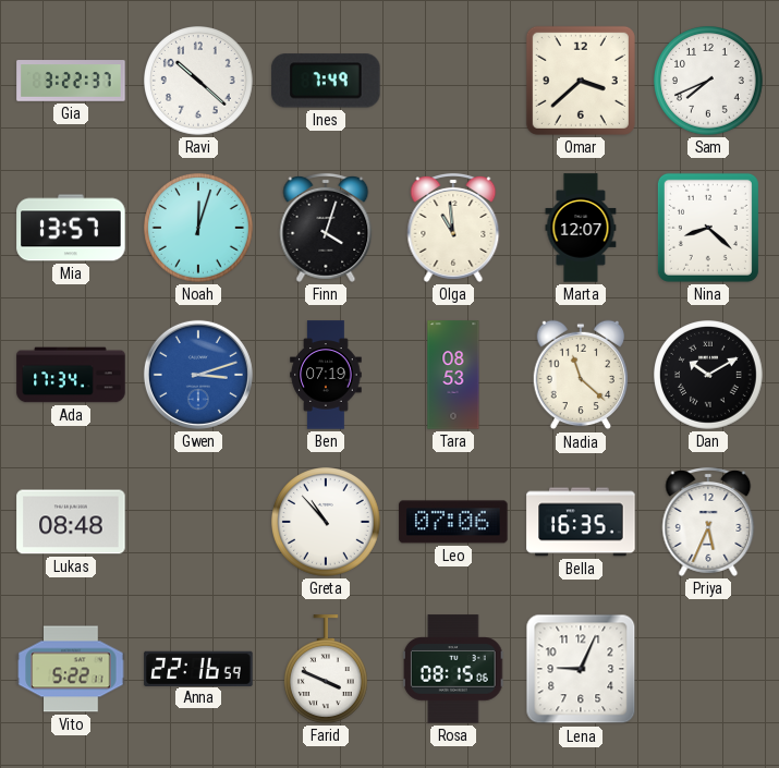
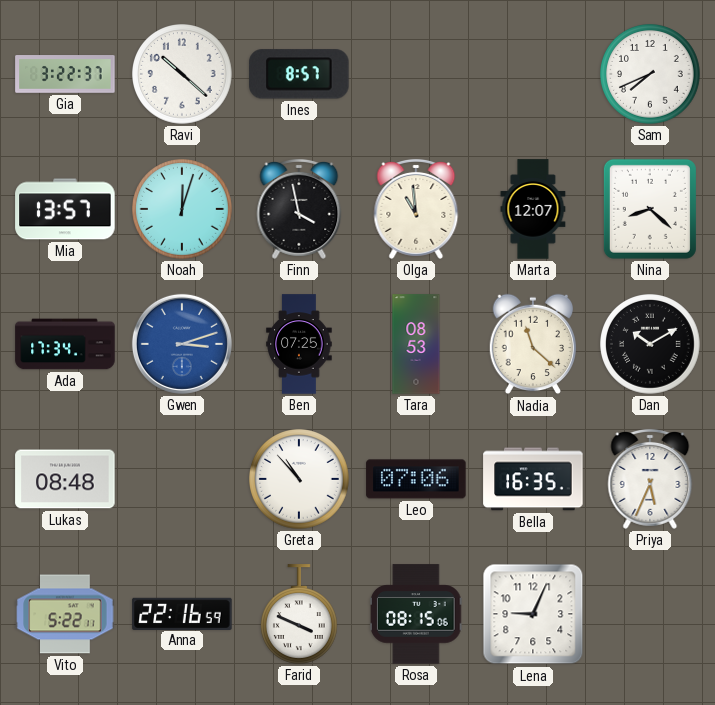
Ines: 7:49 -> 8:57 (299, 74)
Omar: 3:38 -> none (581, 81)
Finn: 4:03 -> 3:58 (299, 209)
Ben: 07:19 -> 07:25 (299, 344)
